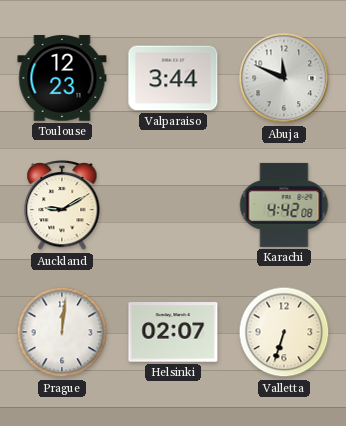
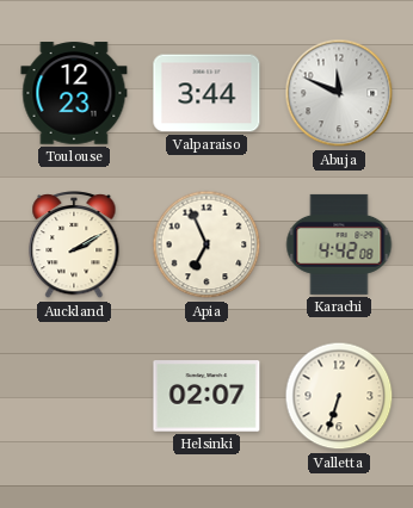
Auckland: 9:10 -> 2:10 (74, 246)
Apia: none -> 6:56 (207, 244)
Prague: 12:01 -> none (62, 332)
